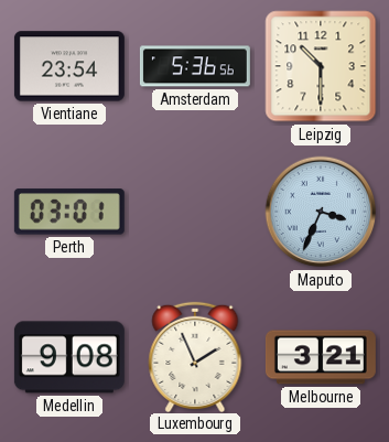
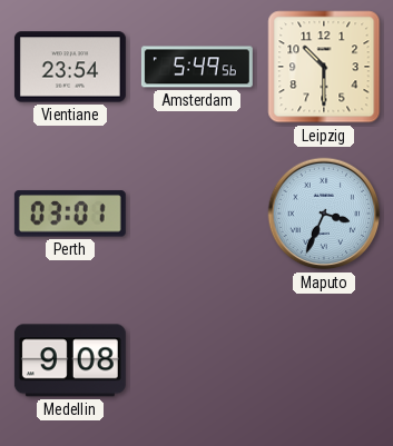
Amsterdam: 5:36 -> 5:49 (197, 67)
Luxembourg: 1:56 -> none (195, 356)
Melbourne: 3:21 -> none (321, 357)
